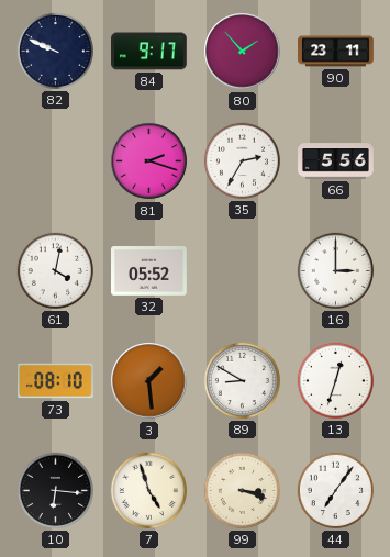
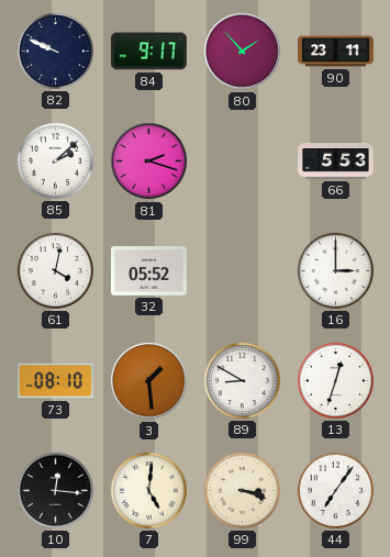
85: none -> 2:08 (55, 160)
35: 2:35 -> none (242, 160)
66: 5:56 -> 5:53 (336, 161)
10: 6:16 -> 12:16 (55, 490)
7: 4:57 -> 5:01 (148, 490)
